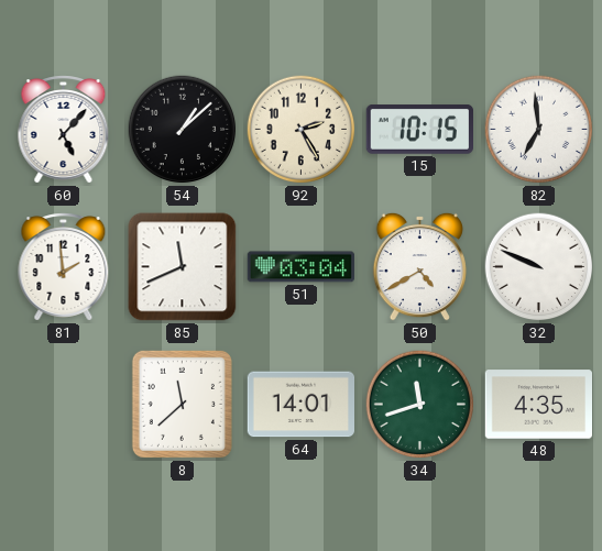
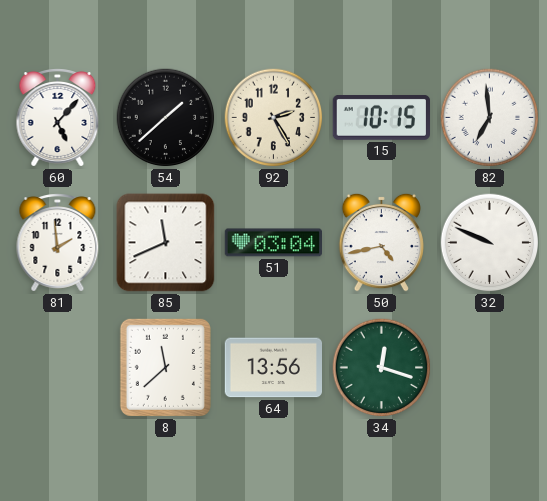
54: 1:08 -> 1:38 (166, 118)
50: 4:40 -> 4:43 (381, 242)
64: 14:01 -> 13:56 (273, 368)
34: 11:42 -> 12:18 (382, 368)
48: 4:35 -> none (538, 405)
